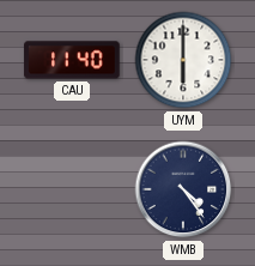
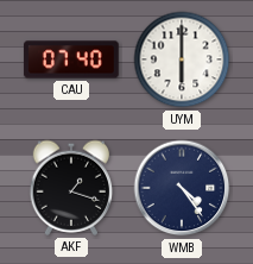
CAU: 11:40 -> 07:40 (71, 59)
AKF: none -> 1:18 (71, 188)
